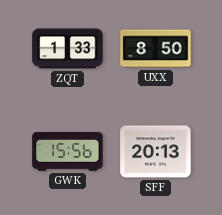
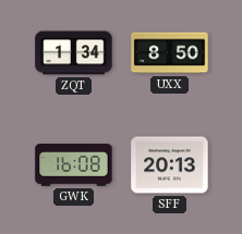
ZQT: 1:33 -> 1:34 (74, 53)
GWK: 15:56 -> 16:08 (74, 165)
